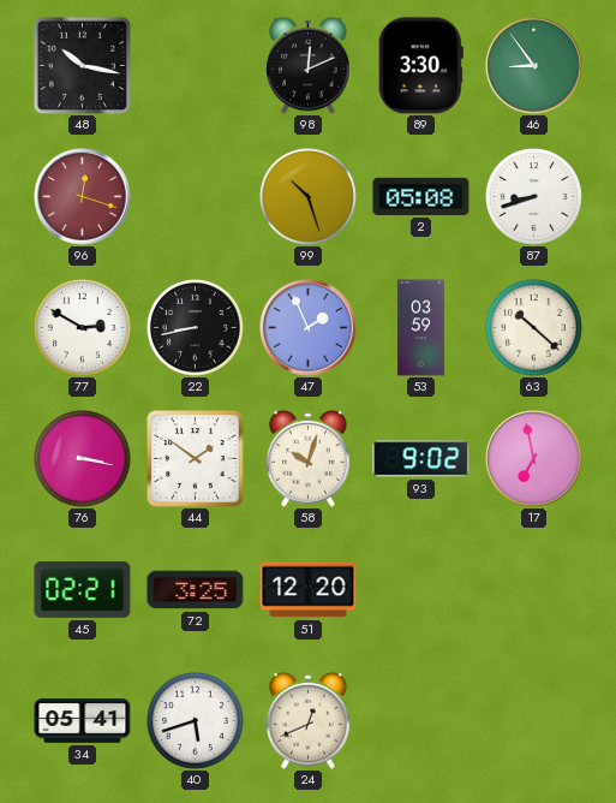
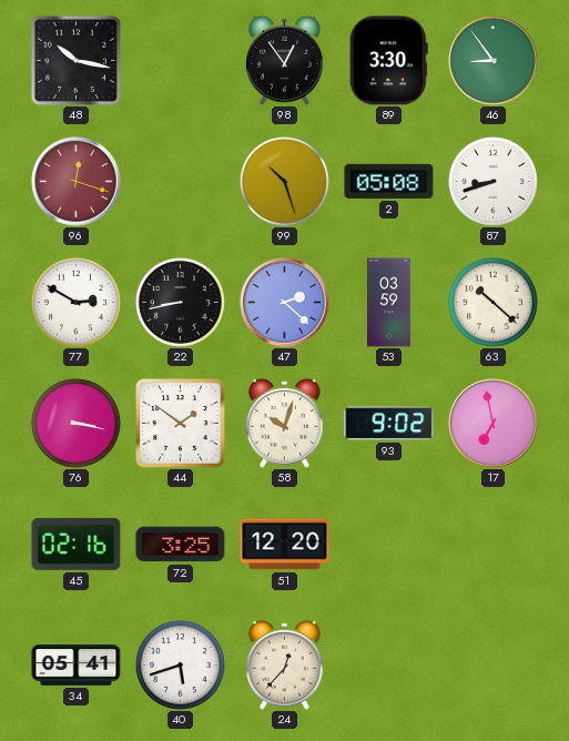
98: 12:11 -> 12:54 (285, 60)
47: 1:56 -> 2:22 (285, 303)
45: 02:21 -> 02:16 (77, 544)
24: 12:41 -> 12:37 (285, 664)
